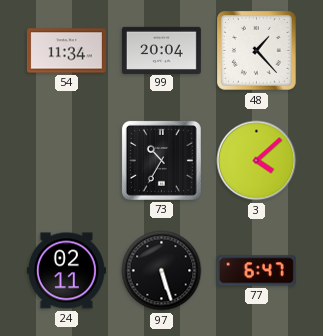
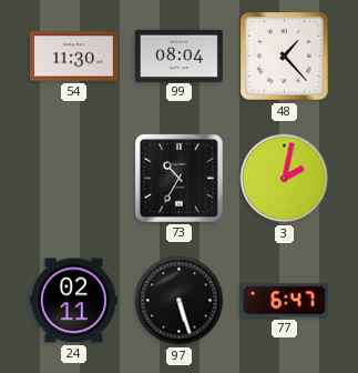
54: 11:34 -> 11:30 (73, 57)
99: 20:04 -> 08:04 (178, 56)
3: 4:08 -> 2:02 (285, 179)
